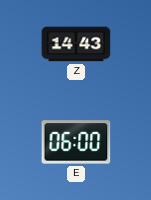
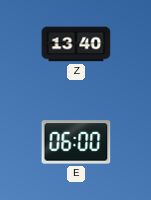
Z: 14:43 -> 13:40 (76, 44)
